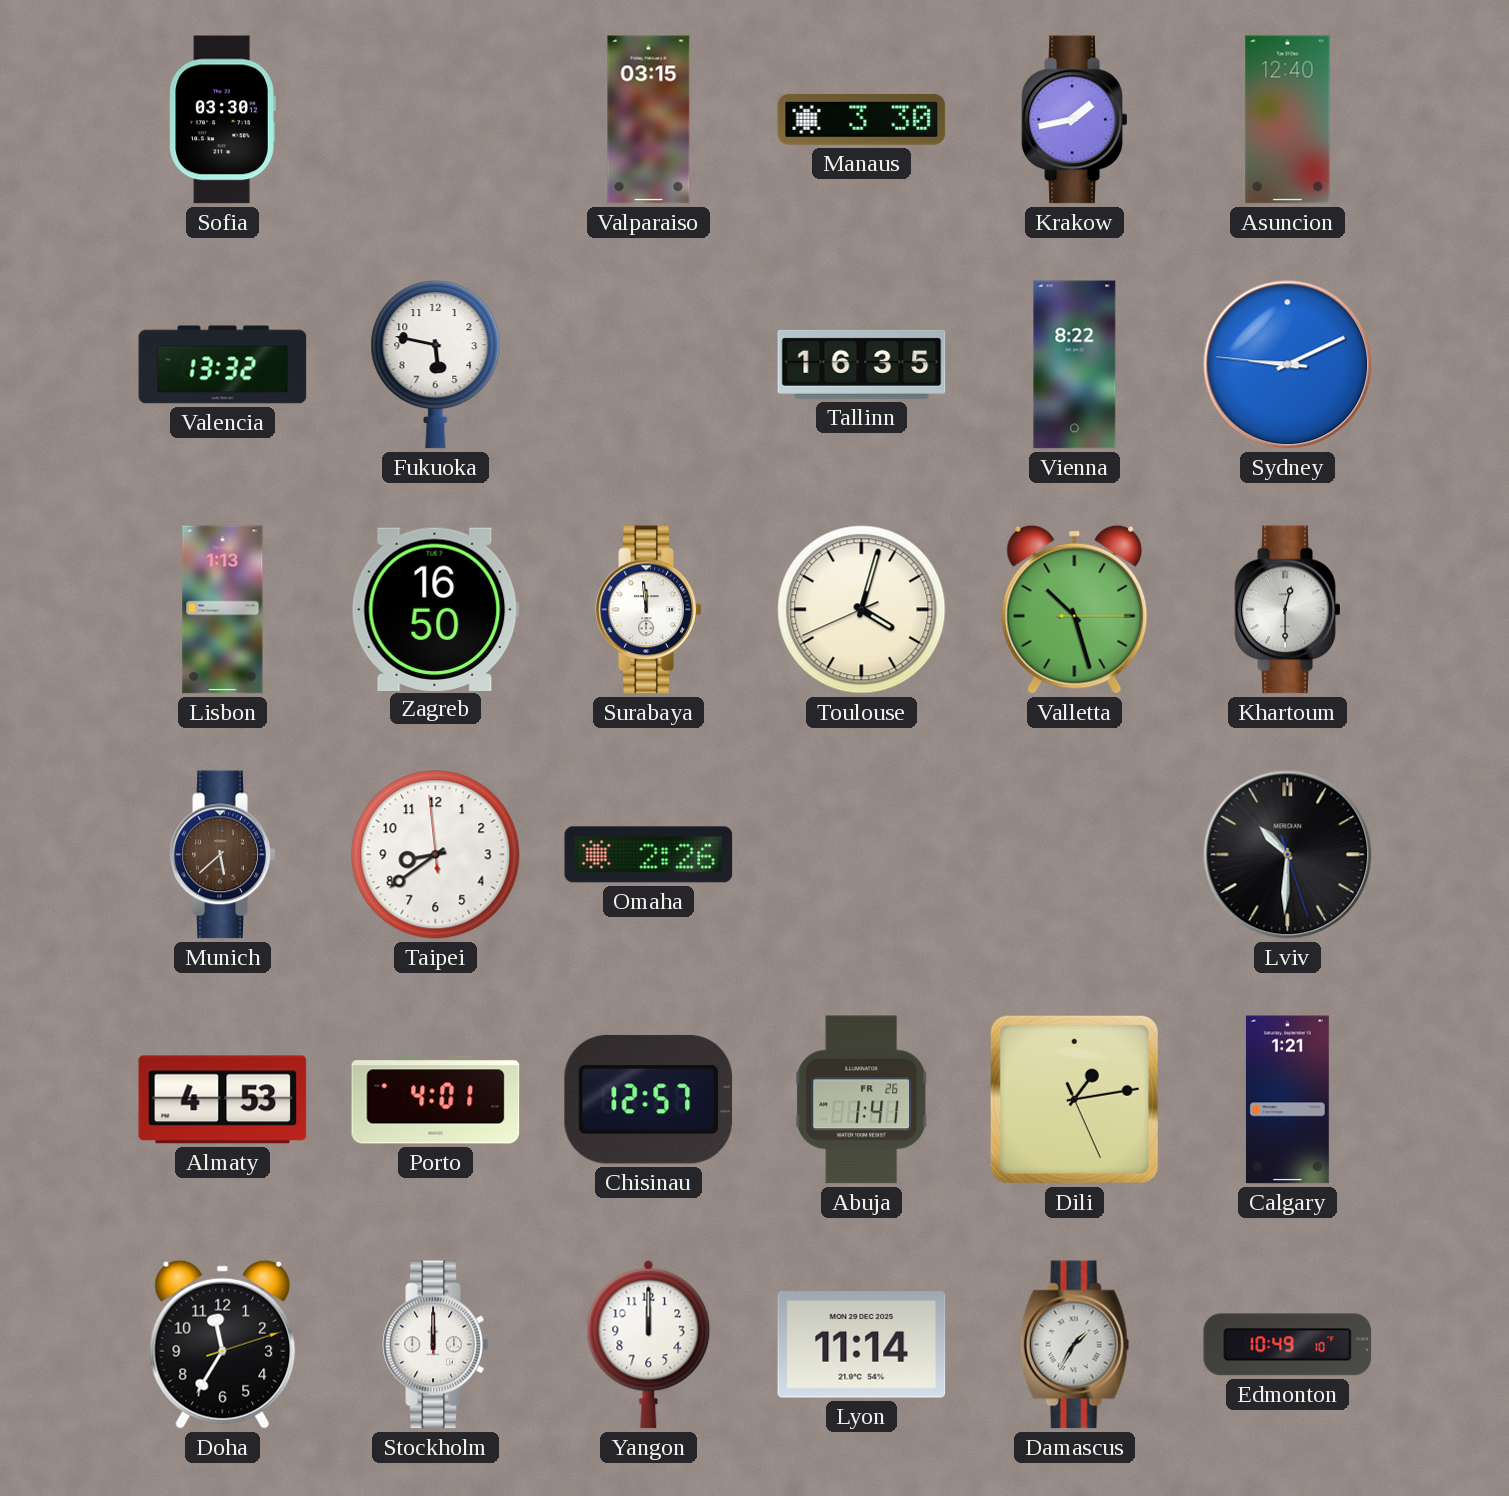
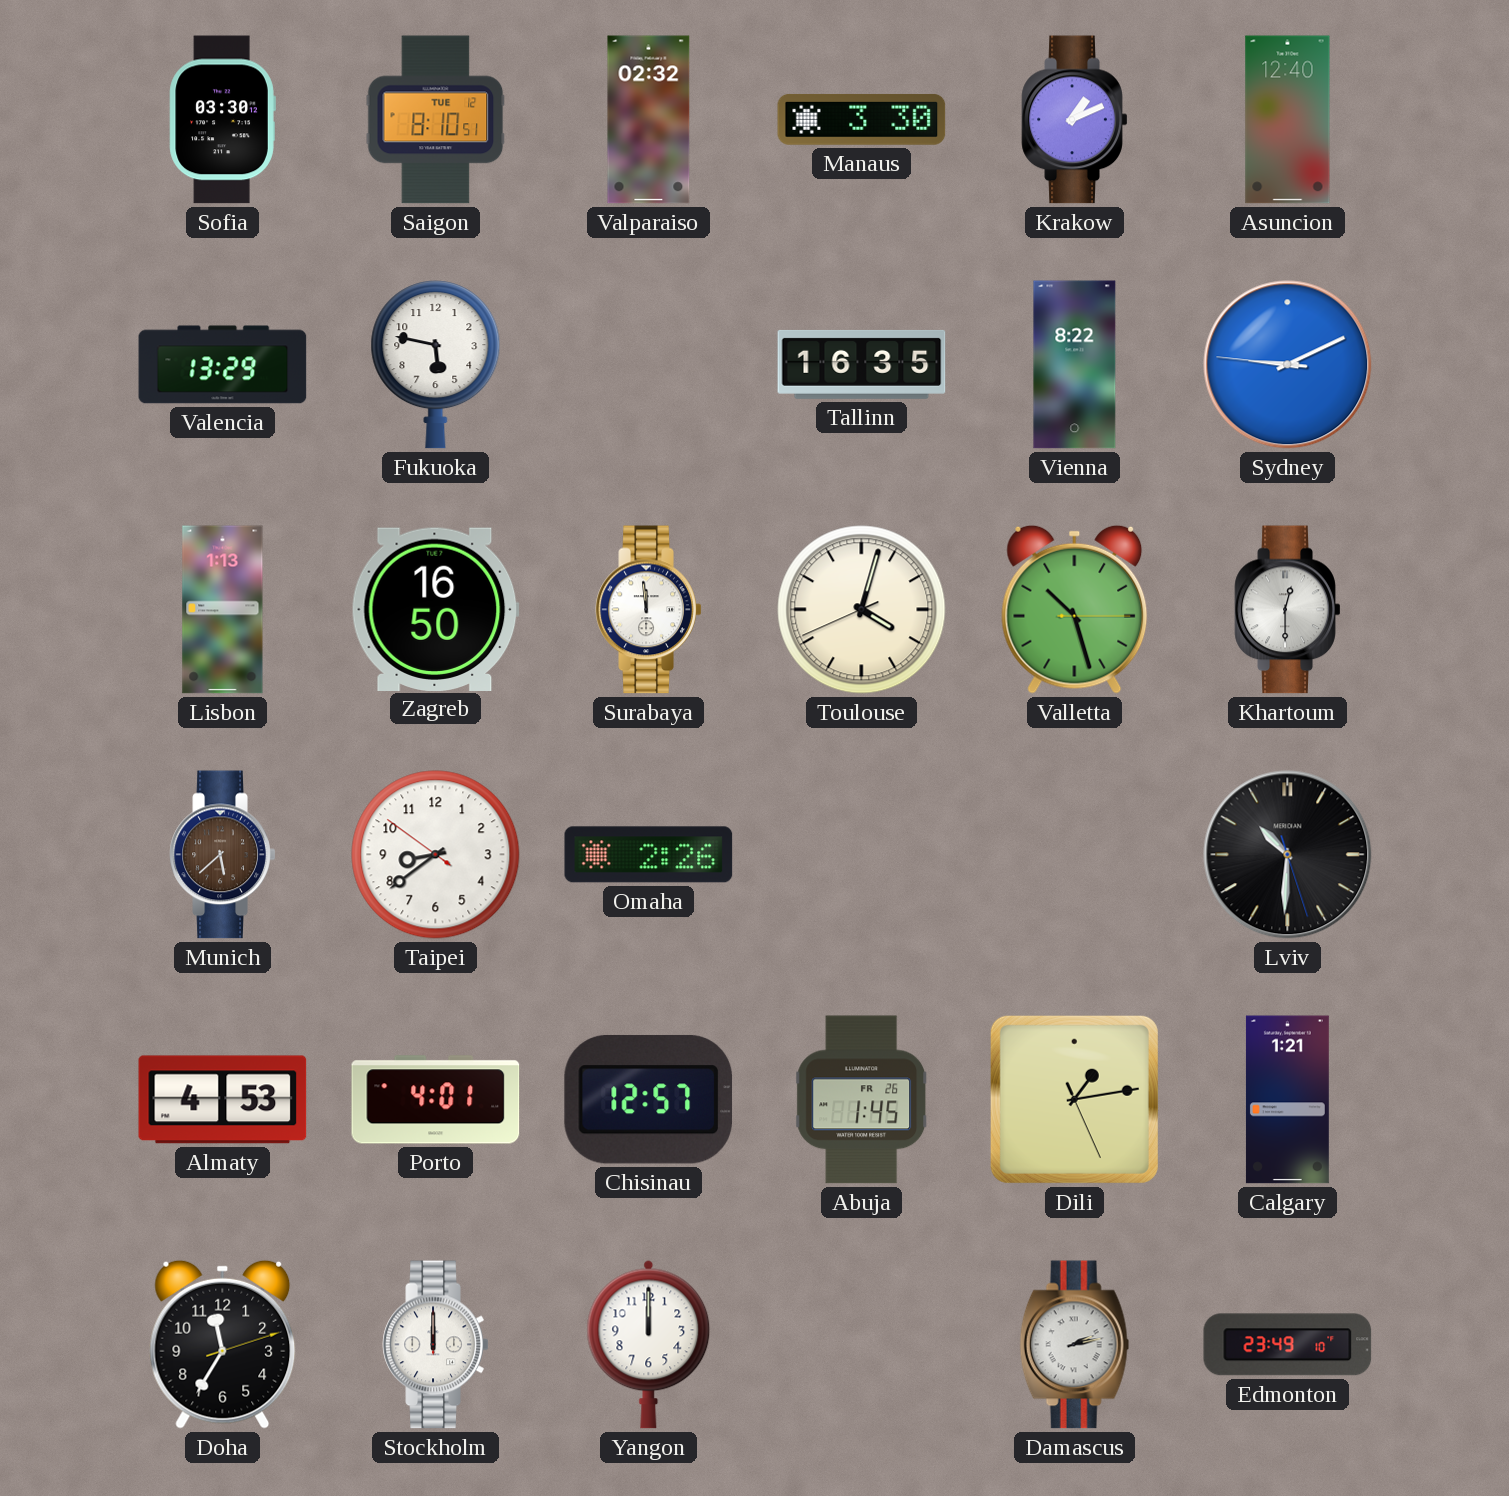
Saigon: none -> 8:10 (436, 120)
Valparaiso: 03:15 -> 02:32 (649, 120)
Krakow: 1:43 -> 1:11 (1075, 120)
Valencia: 13:32 -> 13:29 (223, 365)
Taipei: 8:38:59 -> 8:38:51 (436, 855)
Abuja: 1:41 -> 1:45 (862, 1100)
Lyon: 11:14 -> none (862, 1345)
Damascus: 1:35 -> 2:13 (1075, 1345)
Edmonton: 10:49 -> 23:49 (1288, 1345)
